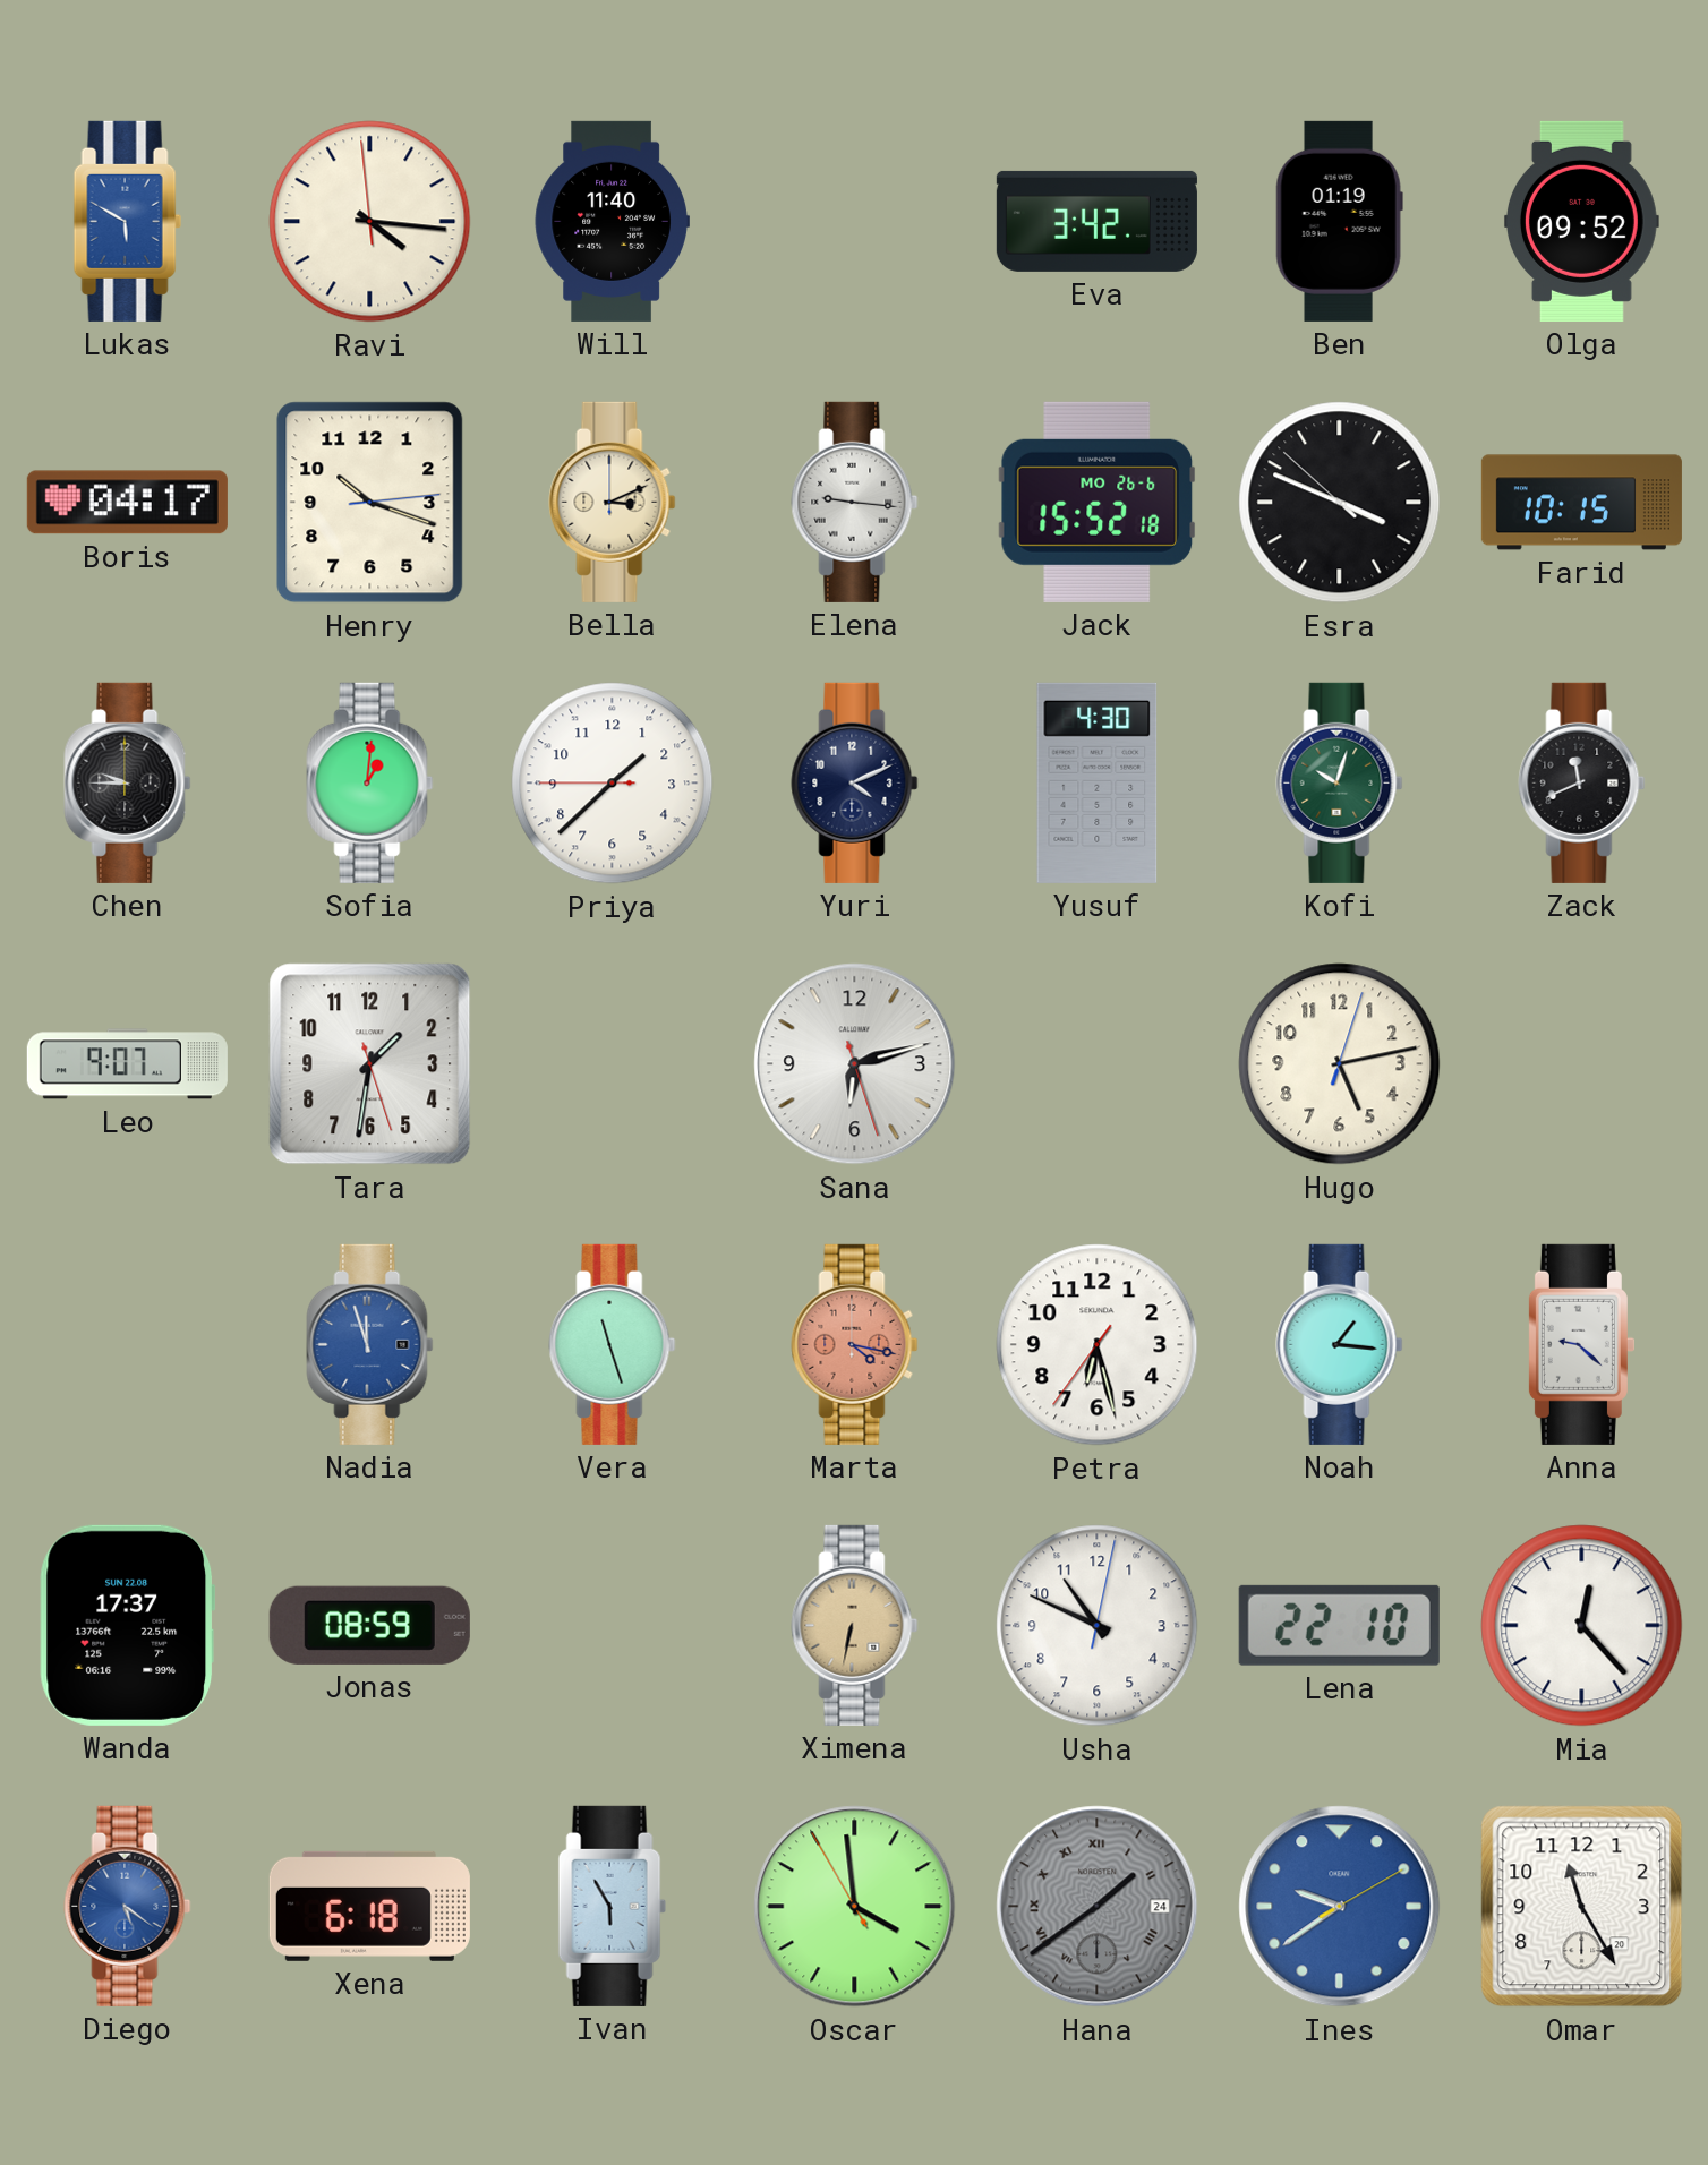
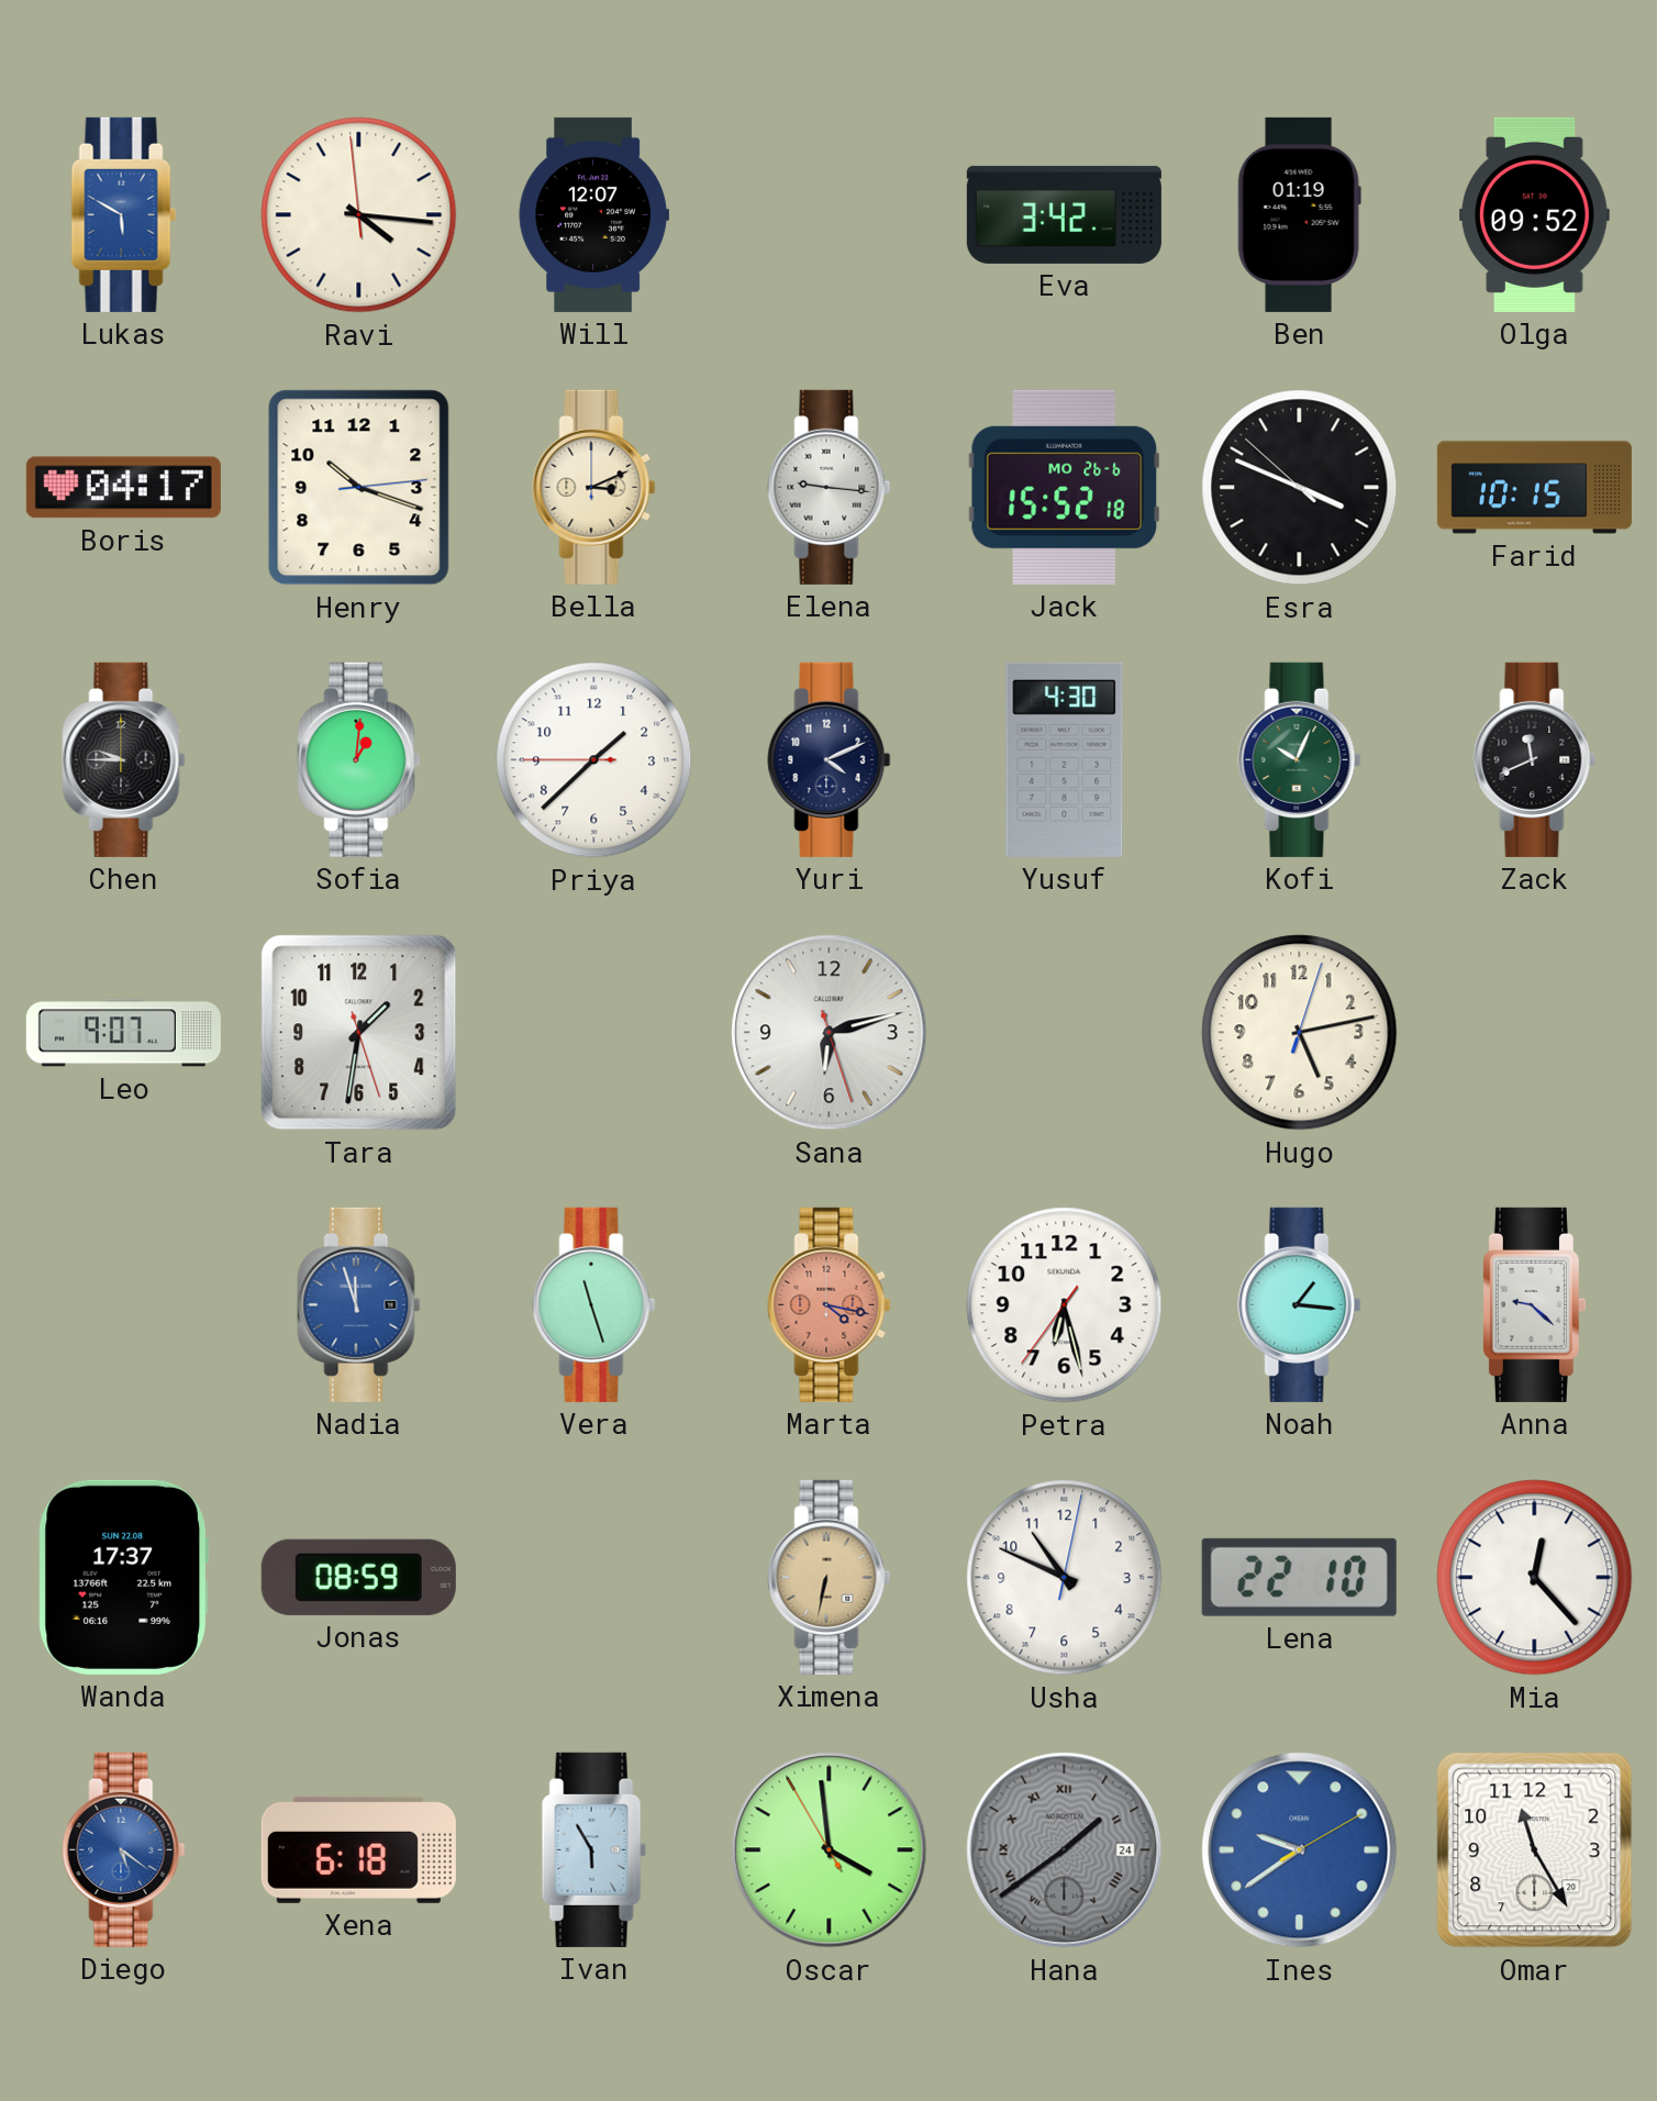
Will: 11:40 -> 12:07 (593, 214)
Kofi: 10:03 -> 10:04 (1300, 759)
